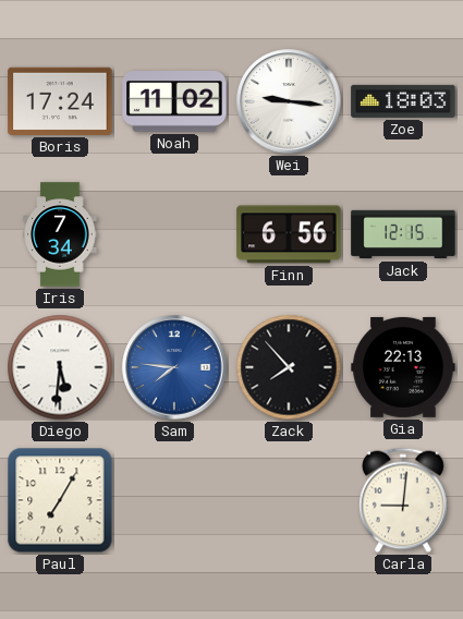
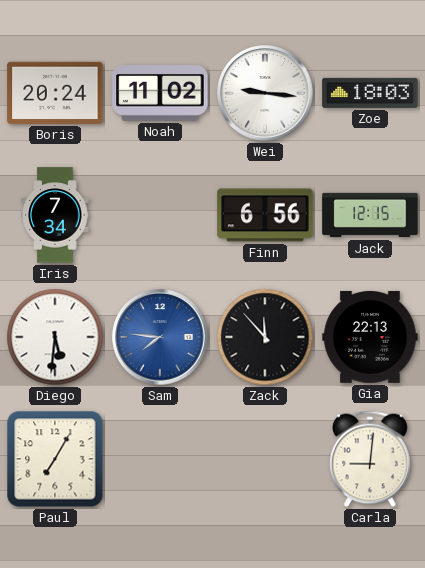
Boris: 17:24 -> 20:24 (55, 93)
Zack: 7:53 -> 11:53 (265, 337)
